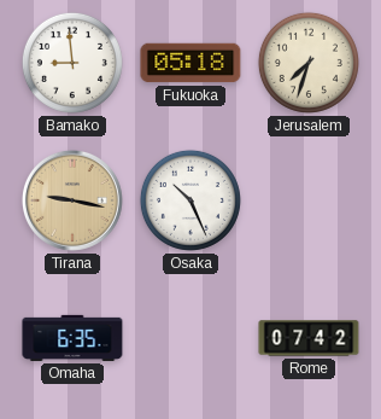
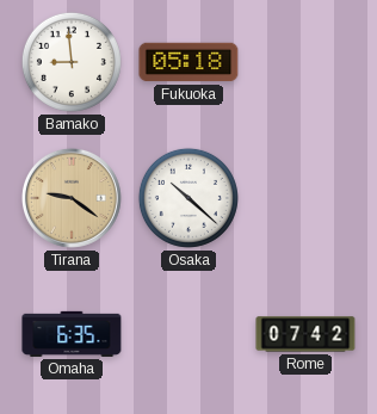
Jerusalem: 7:33 -> none (309, 63)
Tirana: 9:17 -> 9:21 (72, 198)
Osaka: 10:26 -> 10:22 (188, 198)
